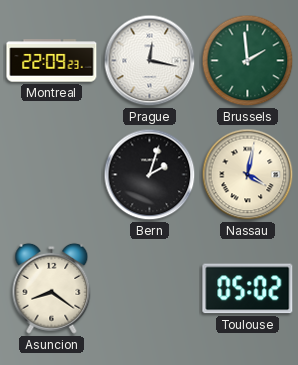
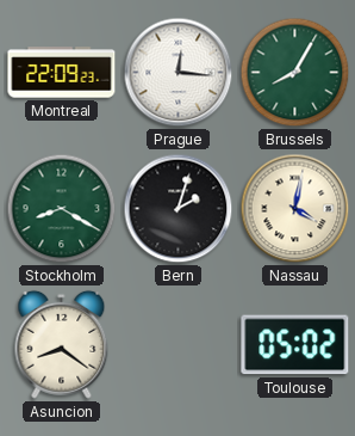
Prague: 12:17 -> 12:16 (179, 73)
Brussels: 1:59 -> 8:05 (295, 73)
Stockholm: none -> 8:20 (62, 209)
